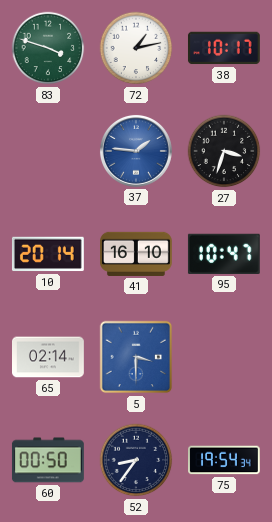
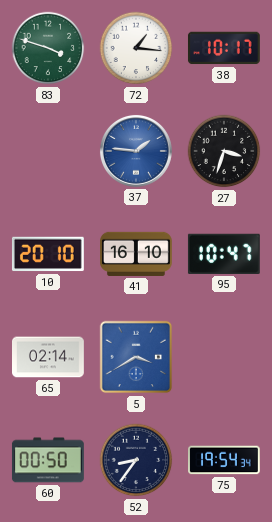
72: 1:13 -> 1:16 (136, 48)
10: 20:14 -> 20:10 (48, 254)
5: 3:30 -> 3:40 (136, 357)
